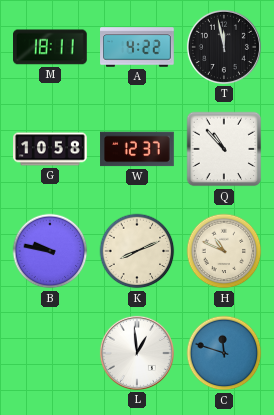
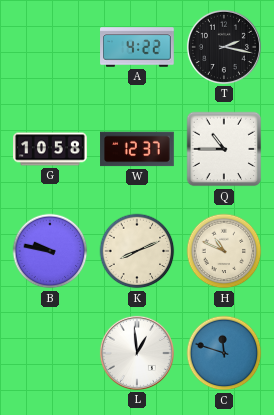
M: 18:11 -> none (51, 47)
T: 11:58 -> 2:17 (224, 47)
Q: 10:53 -> 10:45 (224, 149)
